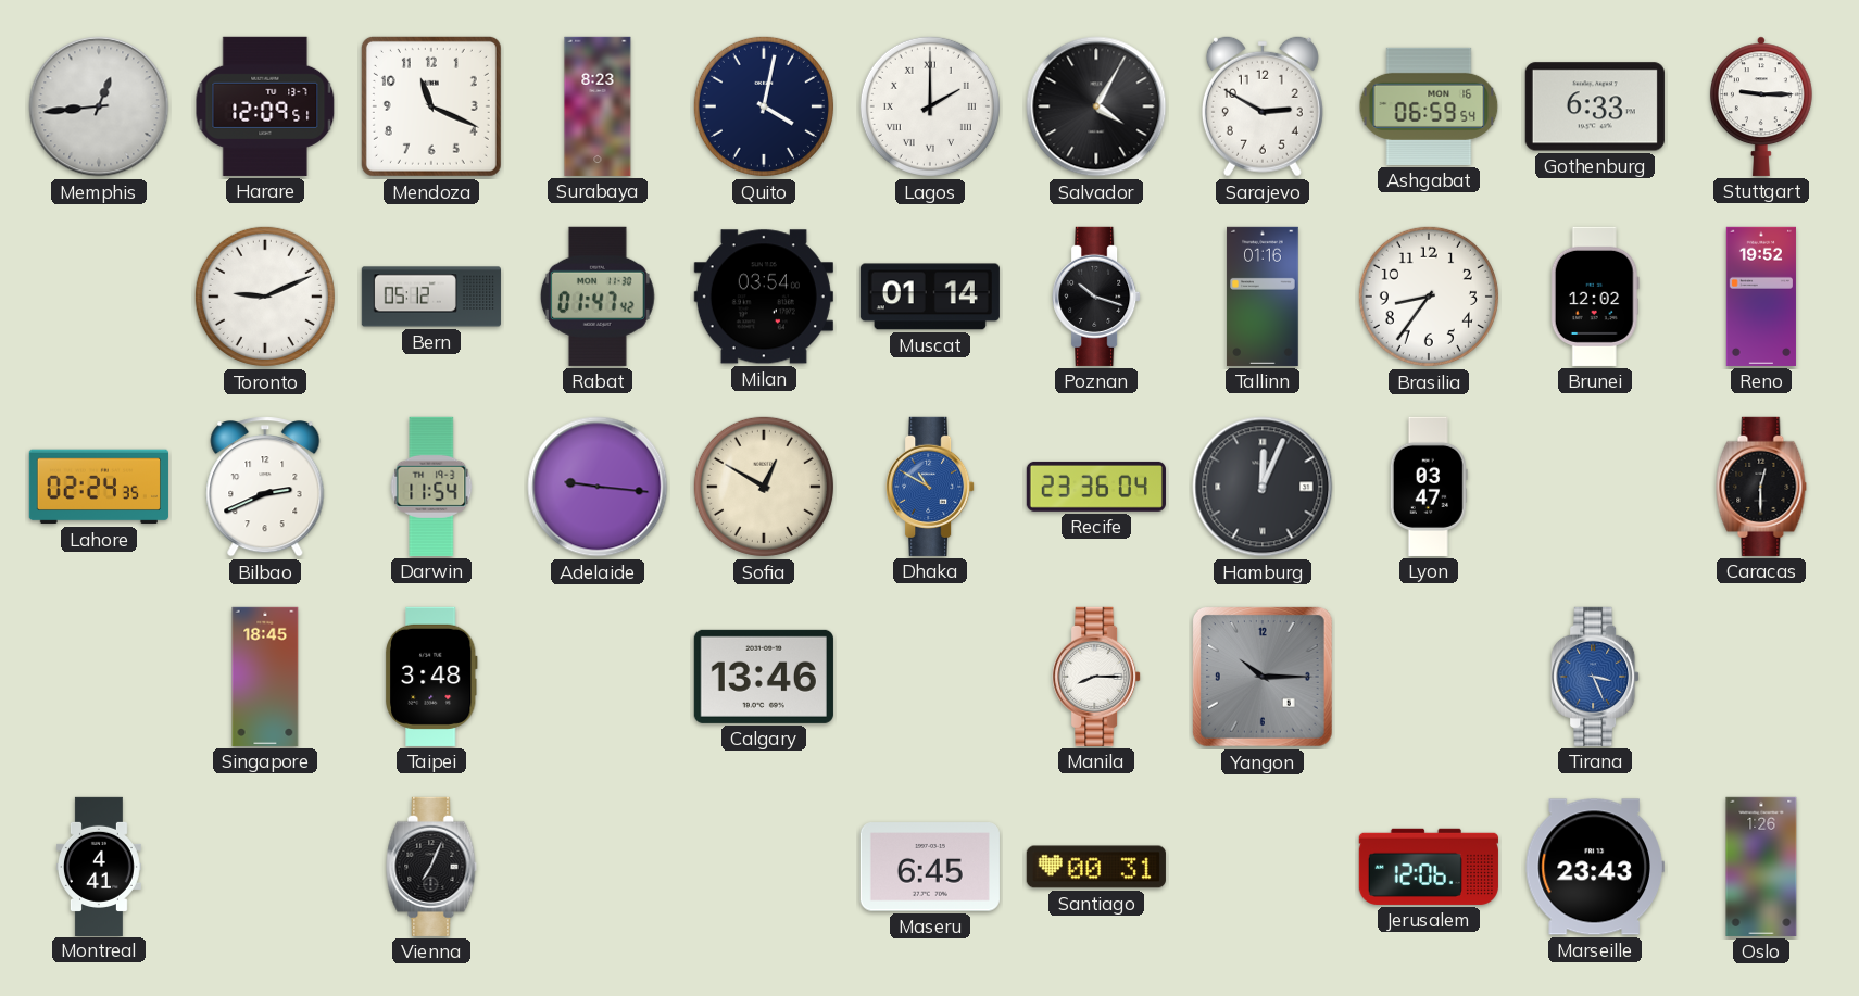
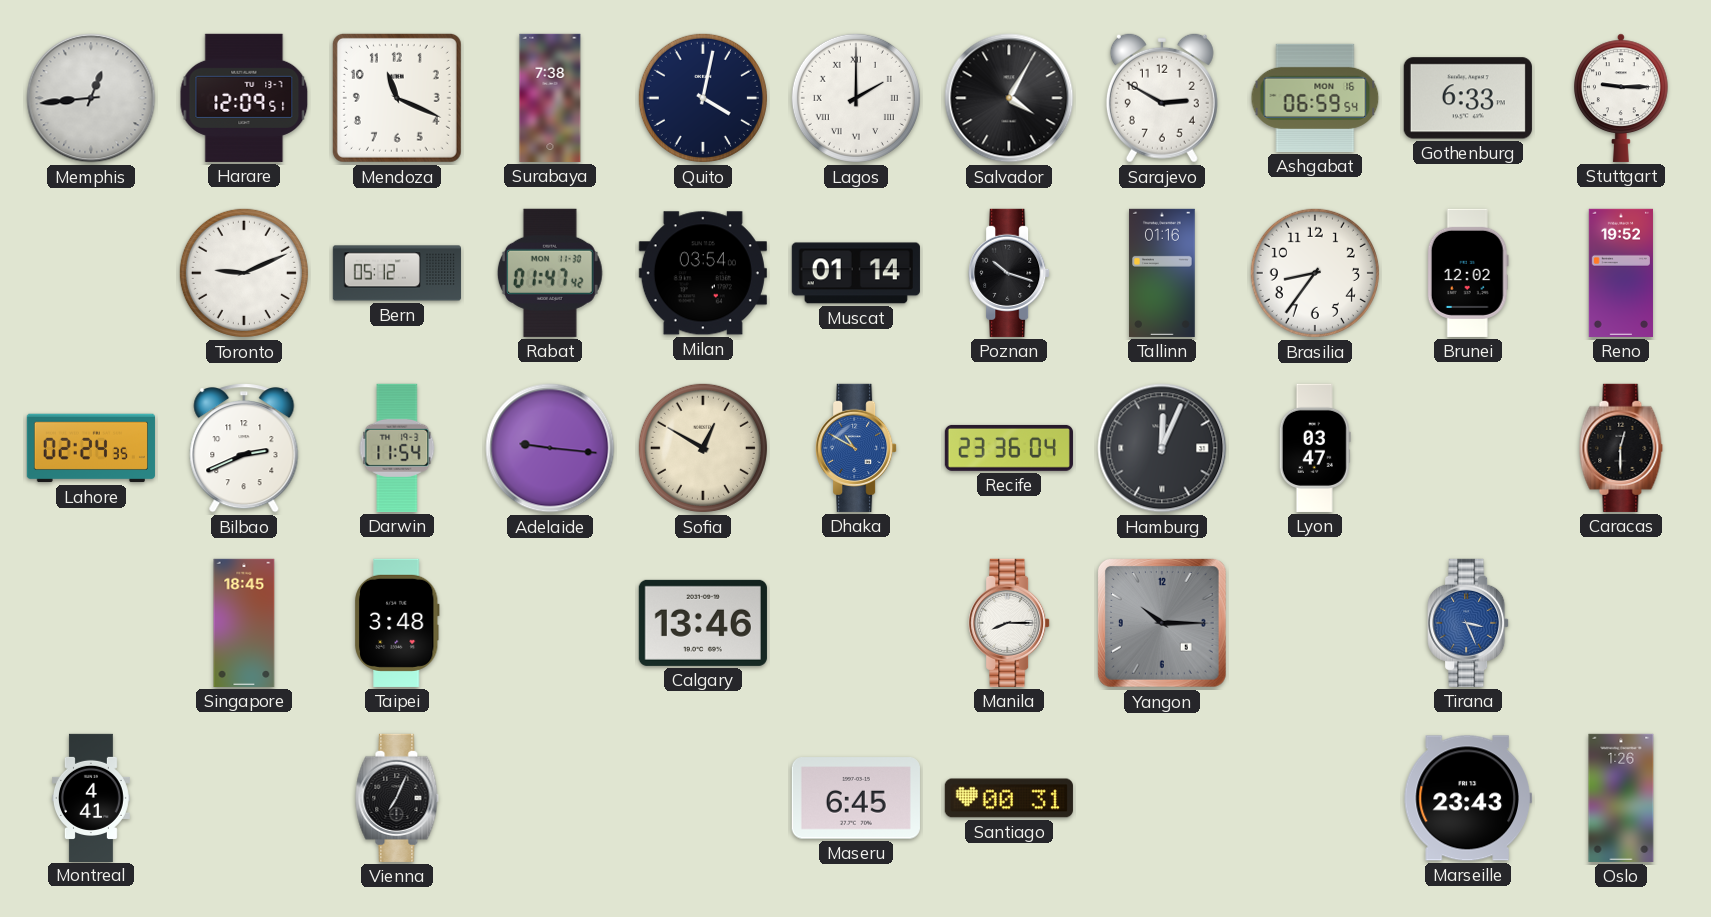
Surabaya: 8:23 -> 7:38 (550, 98)
Jerusalem: 12:06 -> none (1429, 867)
